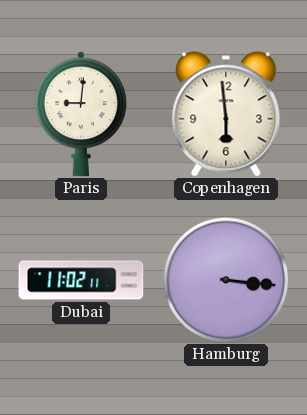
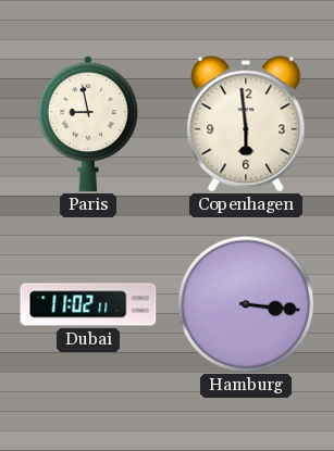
Paris: 9:01 -> 8:58 (88, 124)
